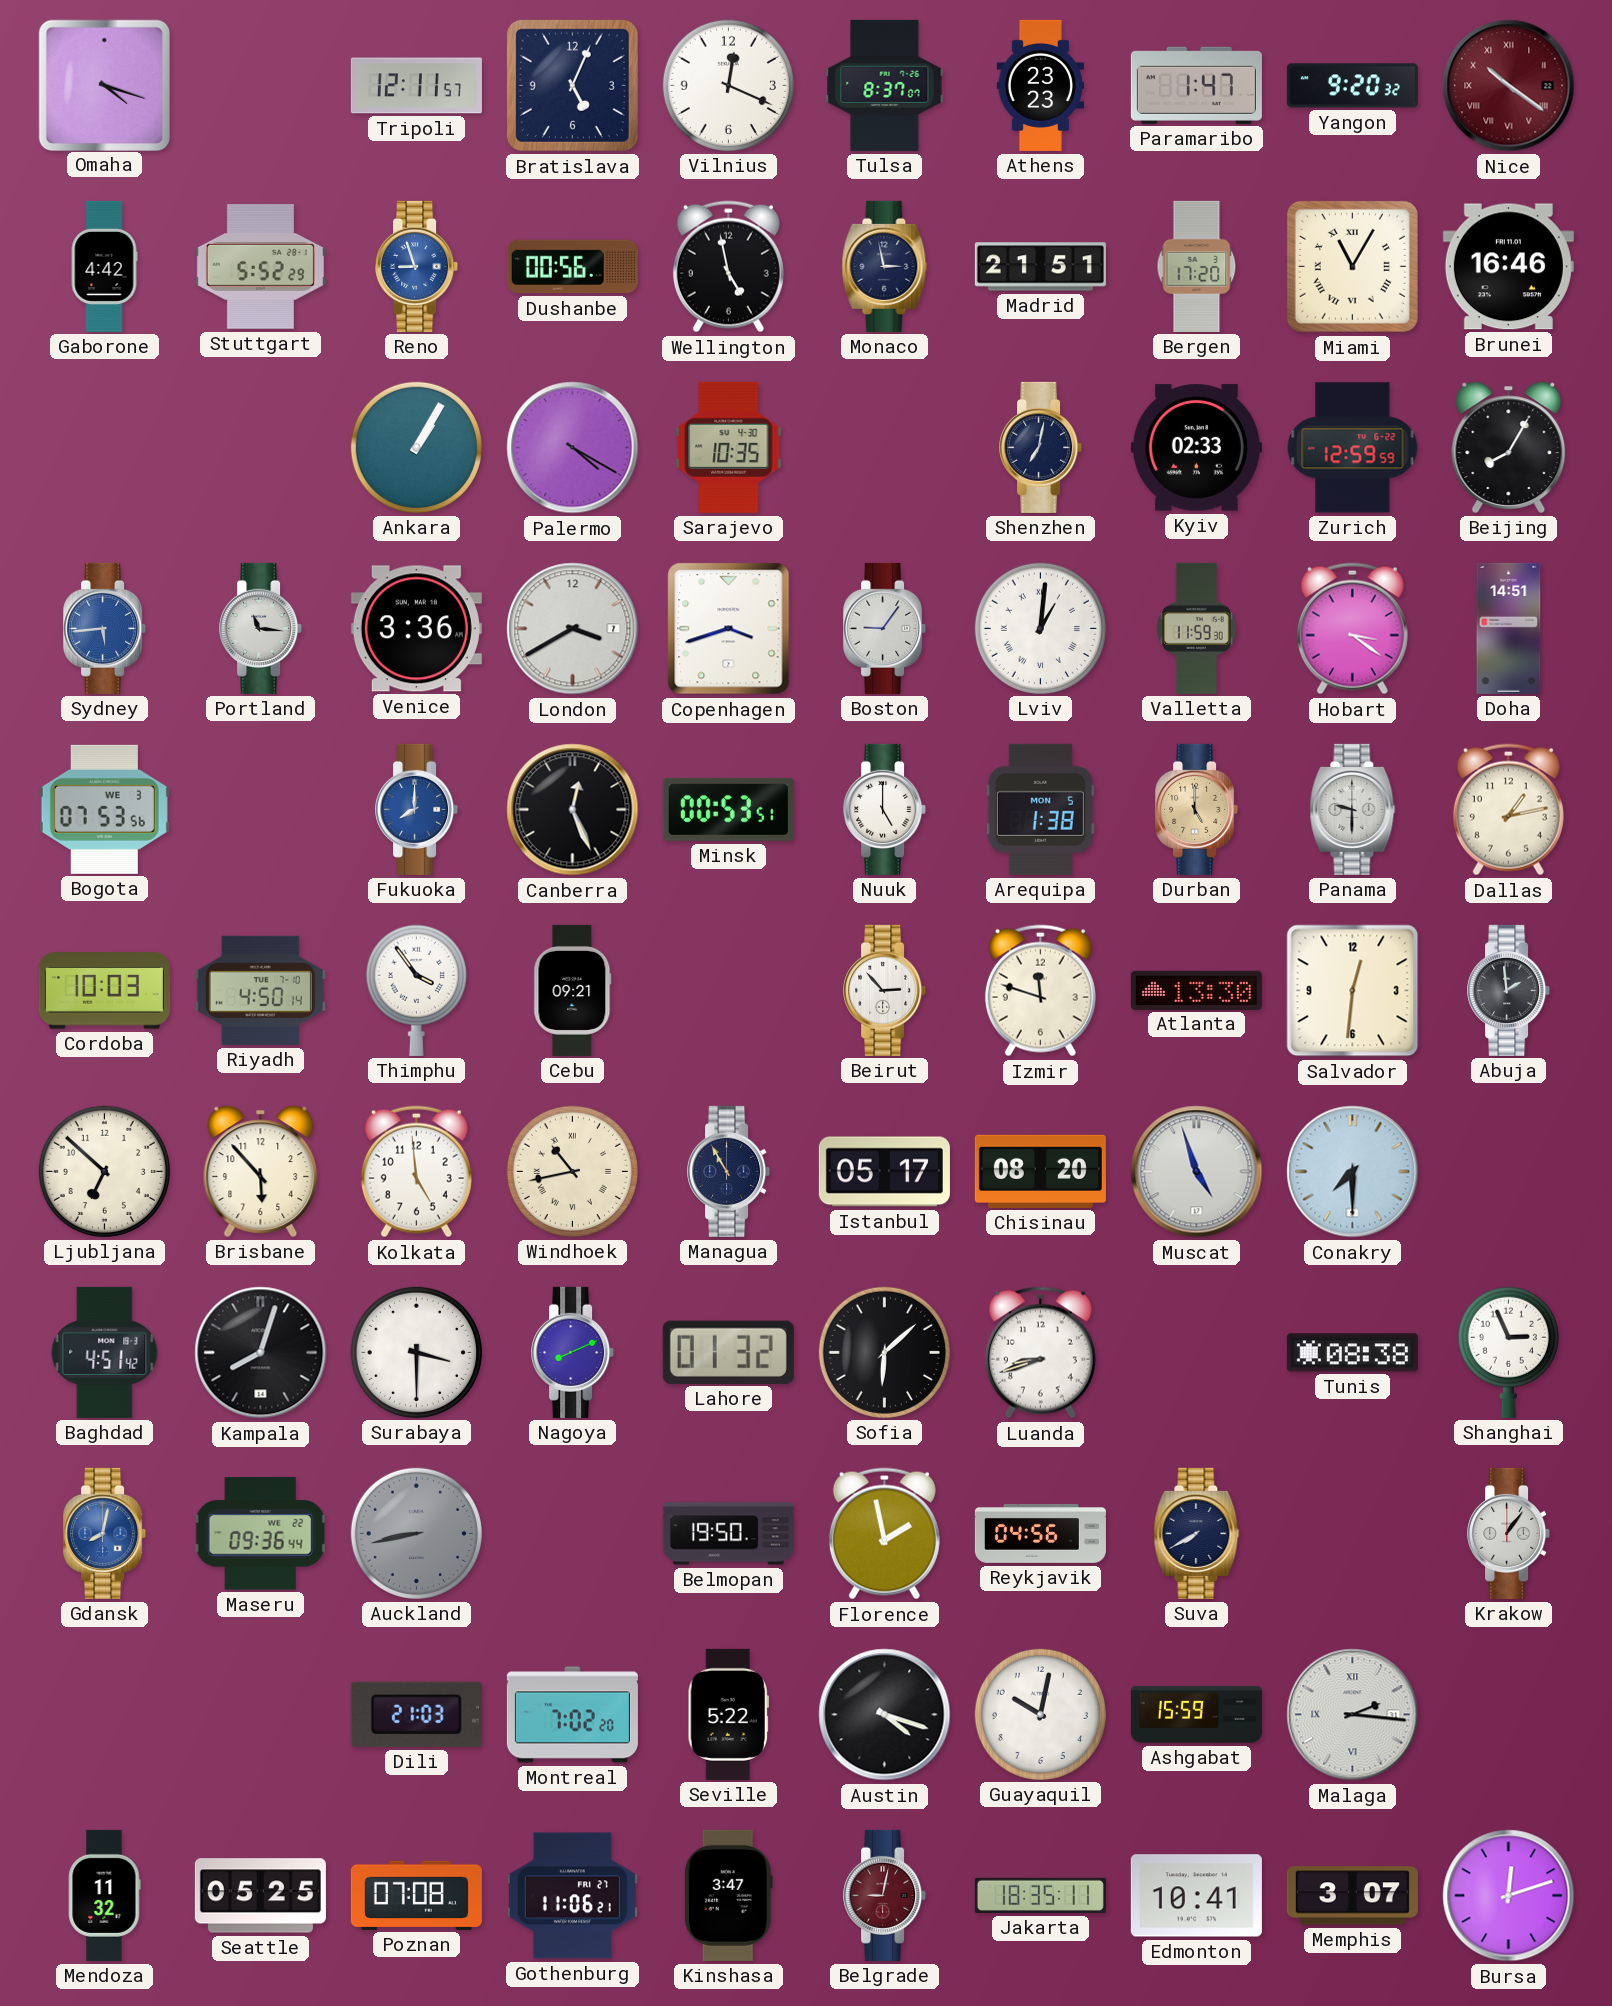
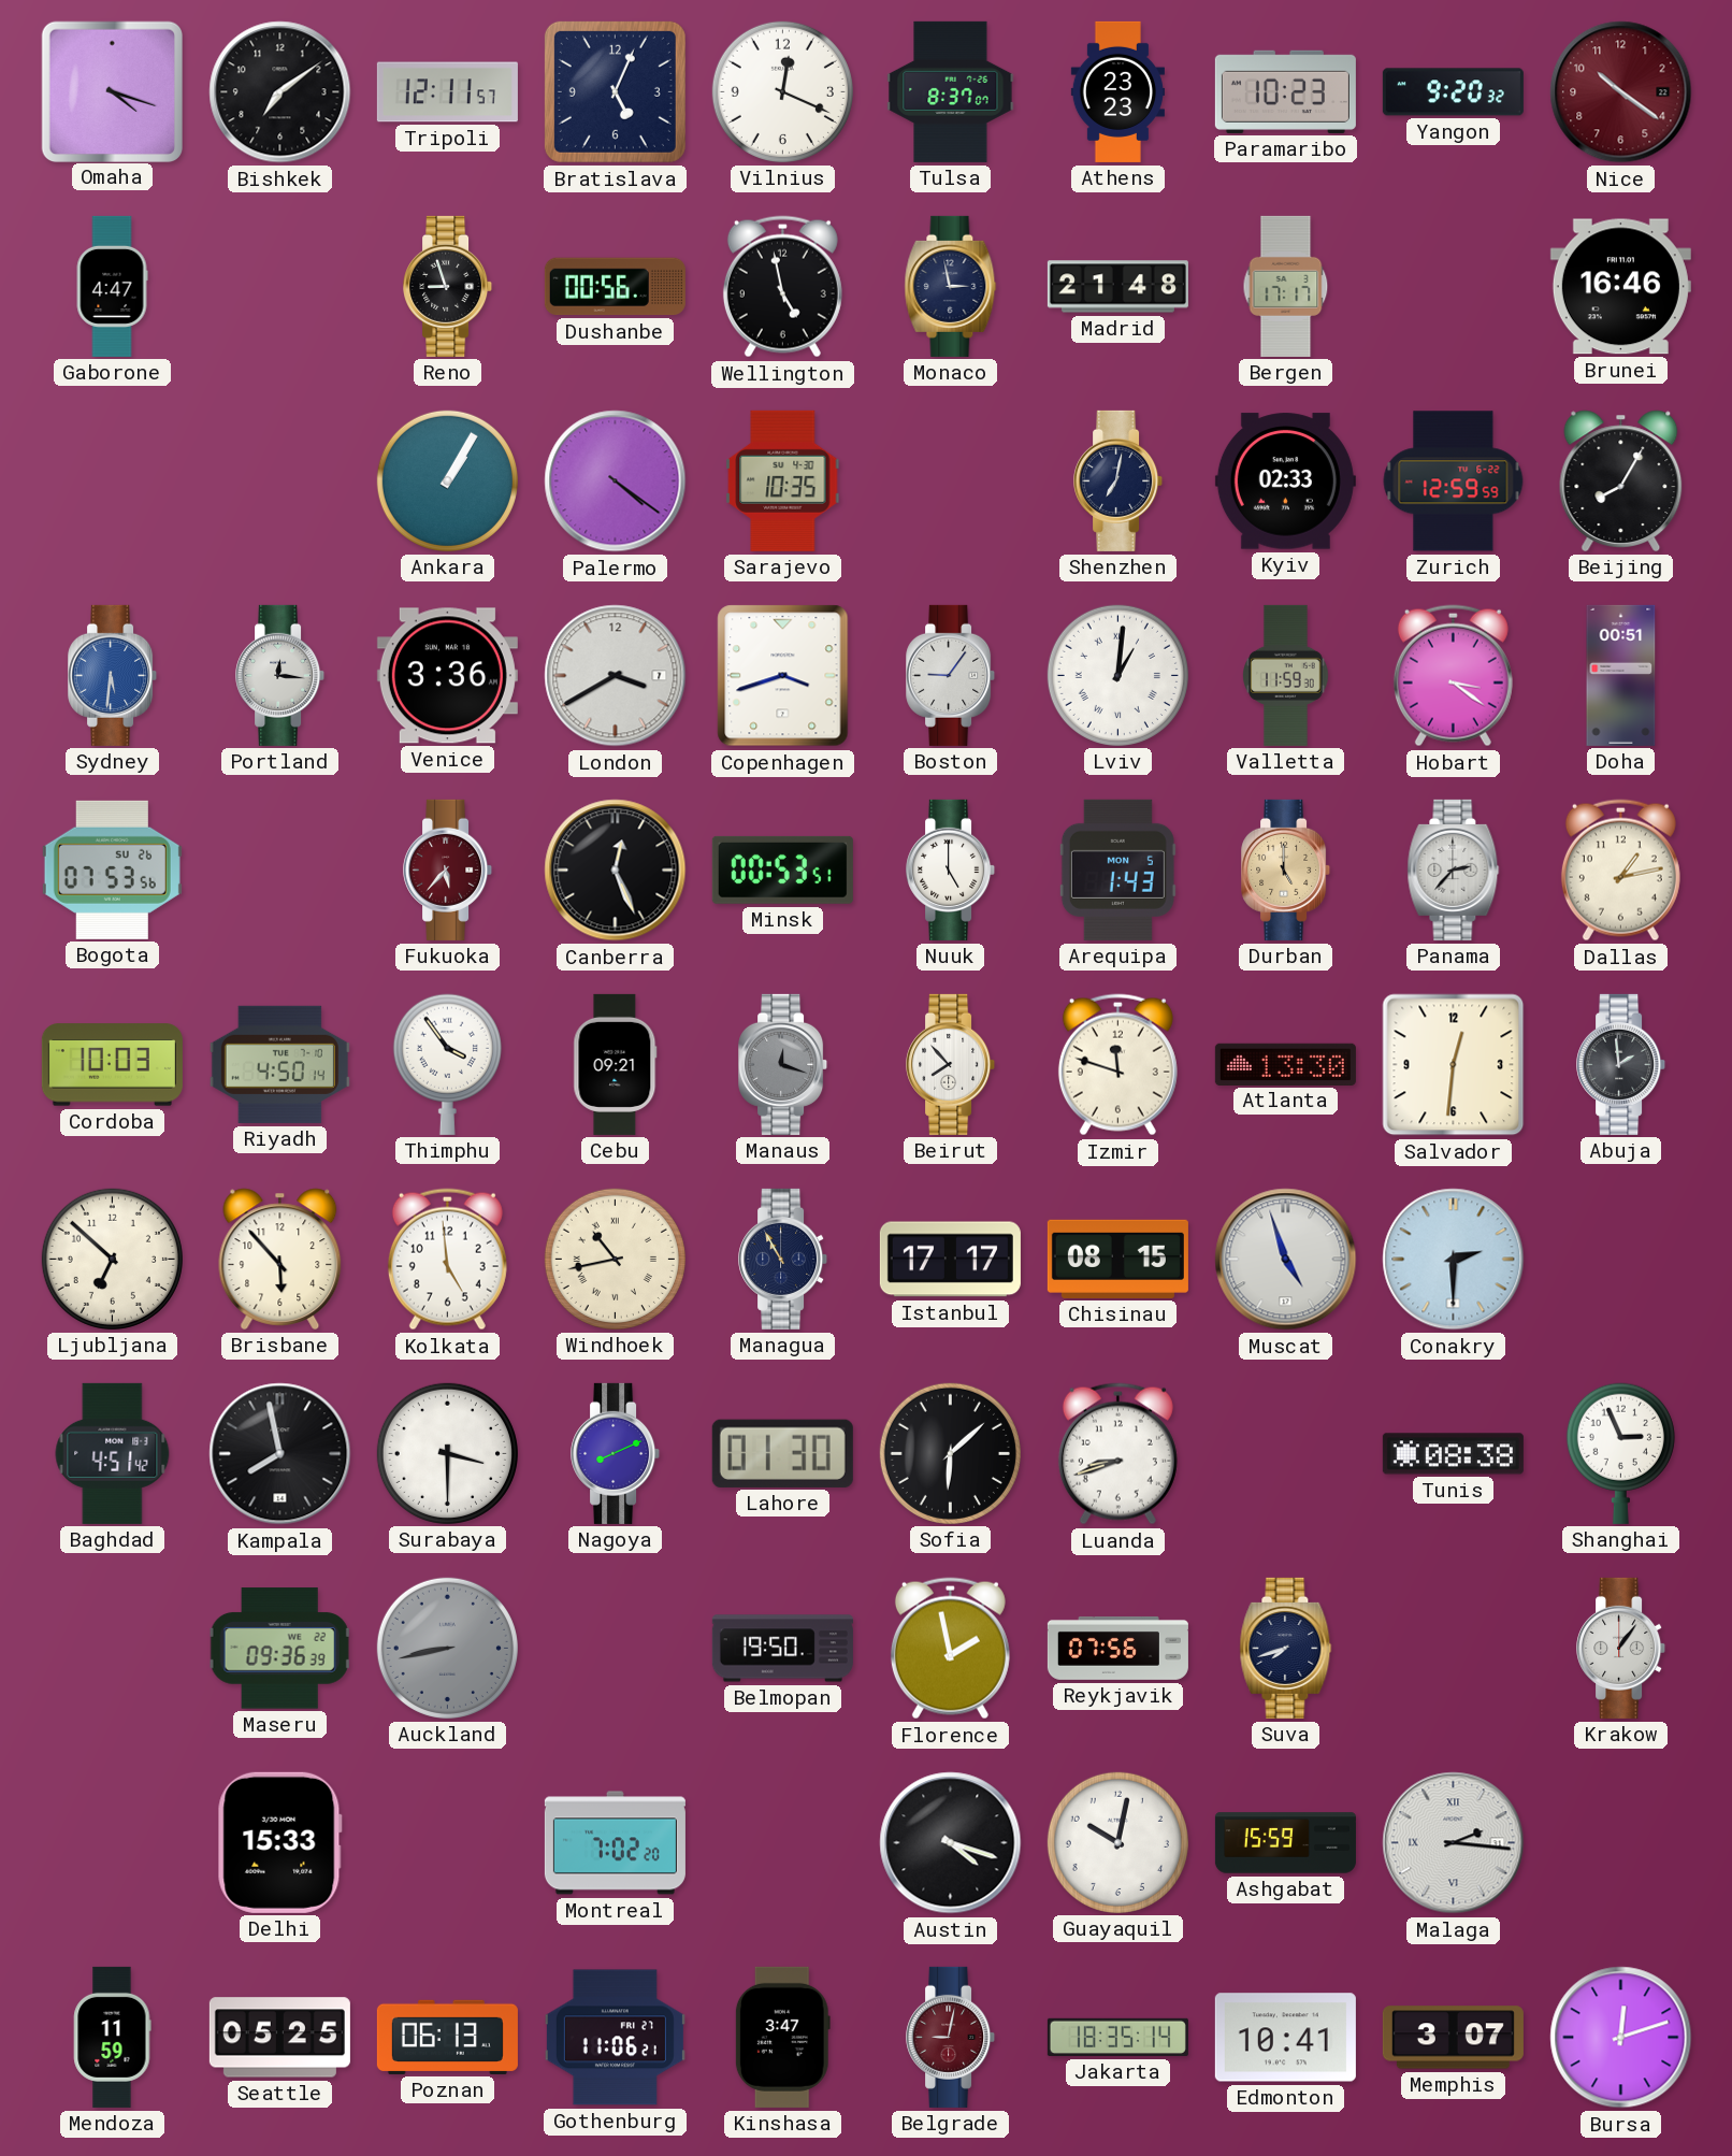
Bishkek: none -> 7:09 (280, 92)
Paramaribo: 1:47 -> 10:23 (1285, 91)
Nice numerals: Roman -> Arabic (1621, 92)
Gaborone: 4:42 -> 4:47 (112, 286)
Stuttgart: 5:52 -> none (260, 267)
Reno dial: blue -> black (448, 286)
Madrid: 21:51 -> 21:48 (1117, 287)
Bergen: 17:20 -> 17:17 (1286, 286)
Miami: 11:05 -> none (1352, 266)
Palermo: 4:20 -> 4:21 (616, 481)
Sydney: 5:44 -> 5:31 (113, 675)
Portland: 11:16 -> 12:16 (280, 675)
Doha: 14:51 -> 00:51 (1621, 675)
Bogota date: WE 3 -> SU 26 (112, 869)
Fukuoka: 8:00 -> 5:37 (448, 869)
Fukuoka dial: blue -> burgundy (448, 869)
Arequipa: 1:38 -> 1:43 (1117, 869)
Panama: 9:30 -> 2:37 (1454, 869)
Manaus: none -> 12:18 (783, 1064)
Beirut: 2:53 -> 7:53 (951, 1064)
Istanbul: 05:17 -> 17:17 (950, 1260)
Chisinau: 08:20 -> 08:15 (1117, 1259)
Conakry: 7:30 -> 2:30 (1454, 1260)
Kampala: 8:03 -> 7:58 (280, 1454)
Lahore: 01:32 -> 01:30 (782, 1453)
Gdansk: 8:02 -> none (105, 1533)
Maseru: 09:36:44 -> 09:36:39 (280, 1649)
Reykjavik: 04:56 -> 07:56 (1117, 1648)
Suva: 7:40 -> 7:42 (1286, 1648)
Delhi: none -> 15:33 (279, 1842)
Dili: 21:03 -> none (416, 1714)
Seville: 5:22 -> none (728, 1714)
Mendoza: 11:32 -> 11:59 (113, 2037)
Poznan: 07:08 -> 06:13 (447, 2037)
Jakarta: 18:35:11 -> 18:35:14 (1117, 2037)
